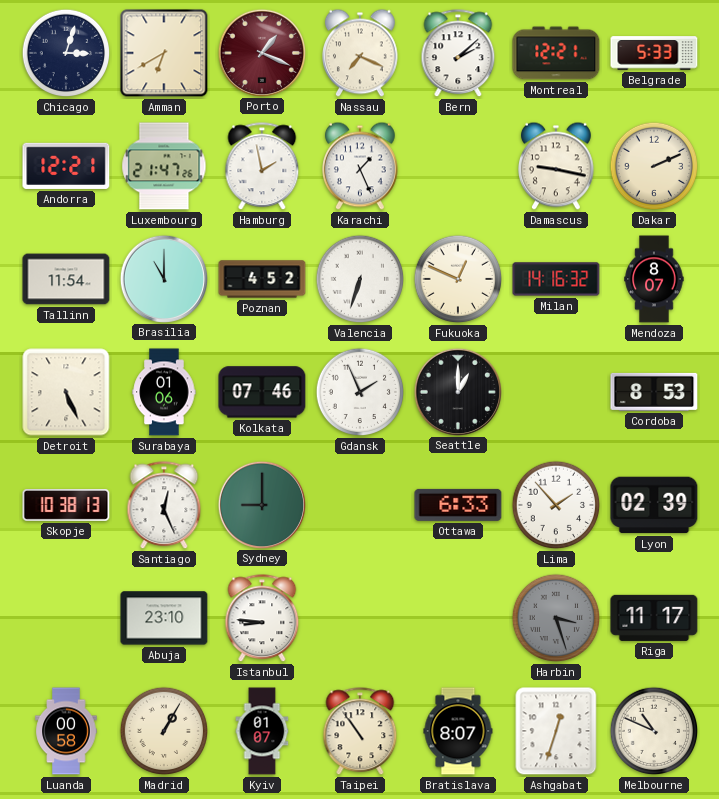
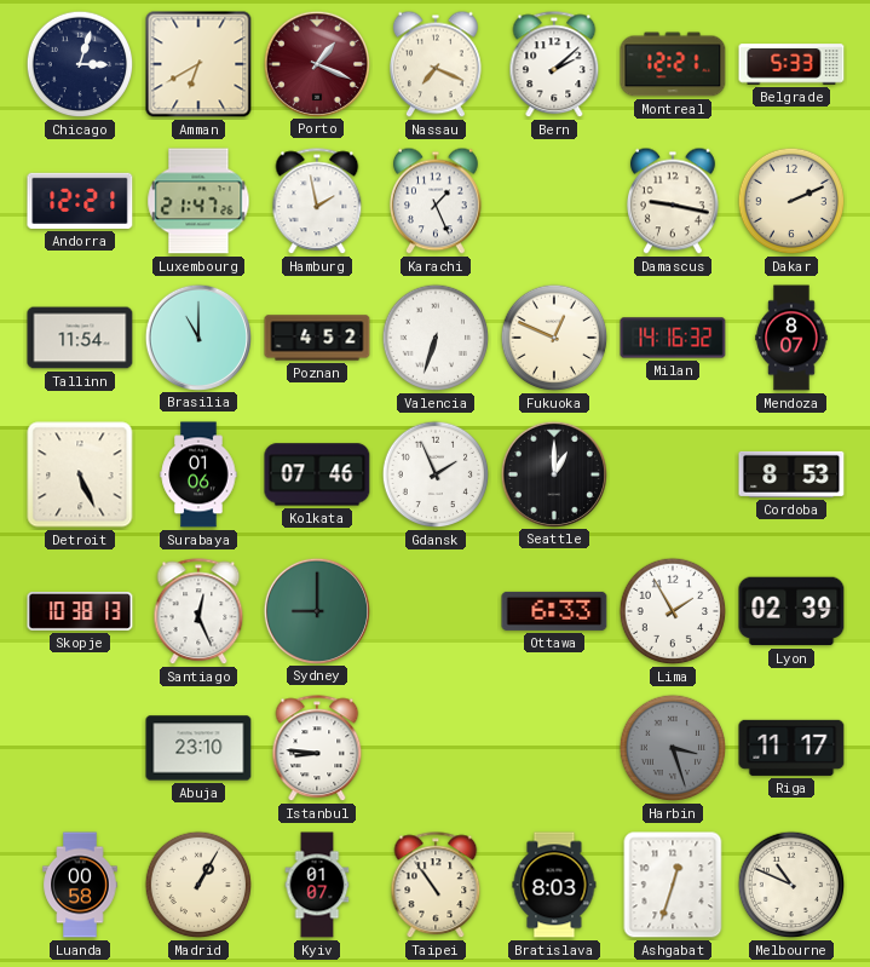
Lima: 1:53 -> 1:55 (673, 611)
Bratislava: 8:07 -> 8:03 (554, 885)
